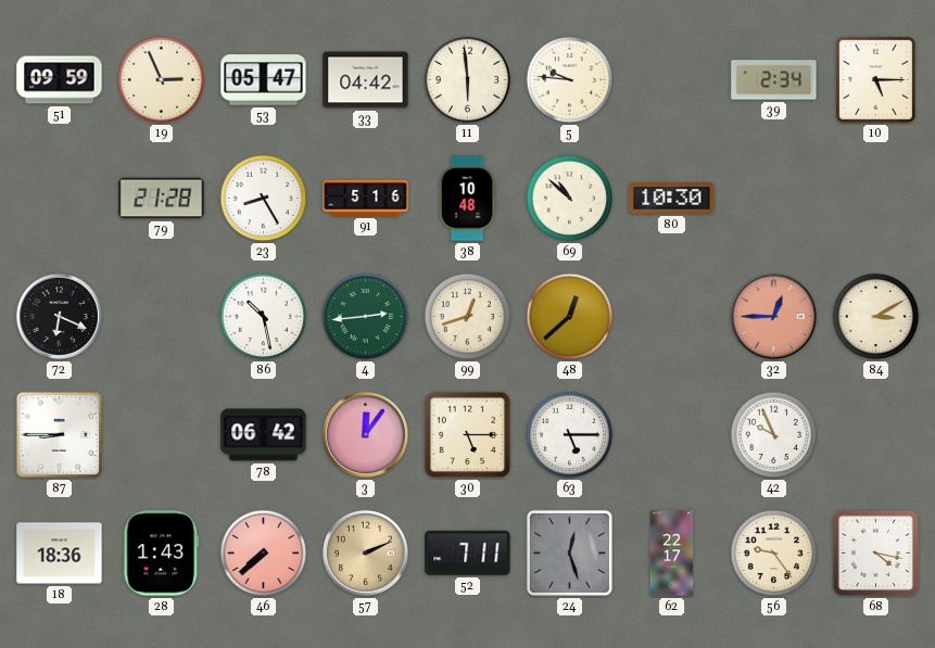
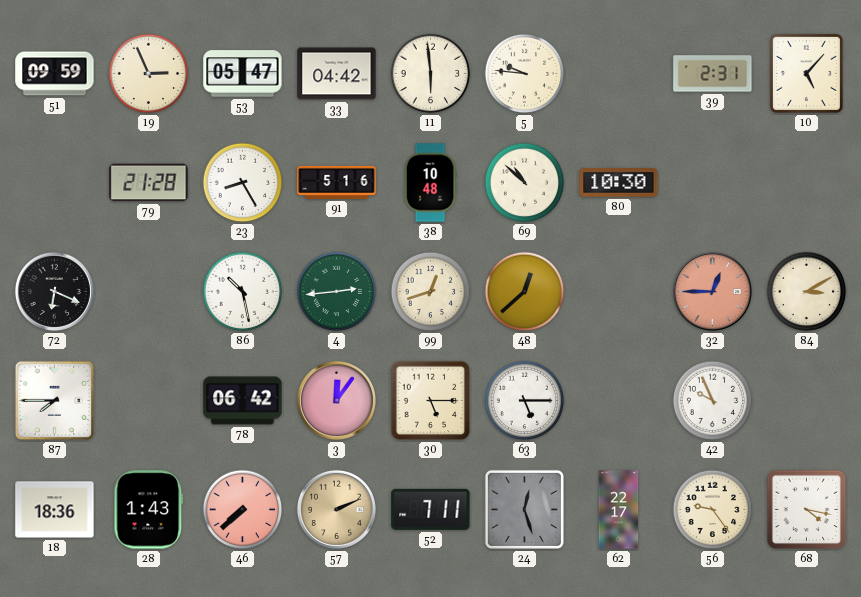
39: 2:34 -> 2:31 (713, 74)
10: 5:15 -> 5:07 (806, 73)
87: 8:45 -> 7:45 (55, 401)
